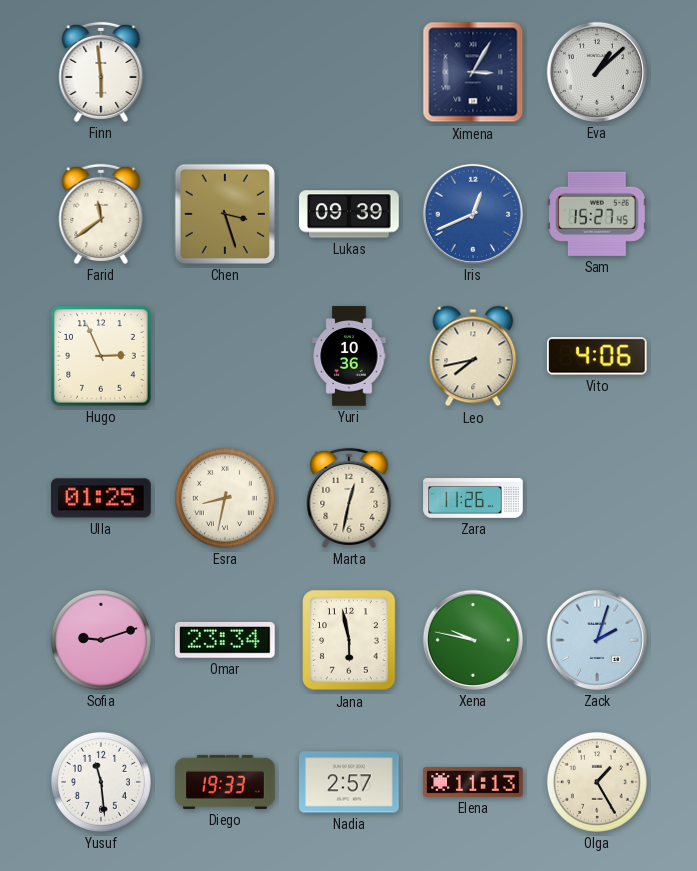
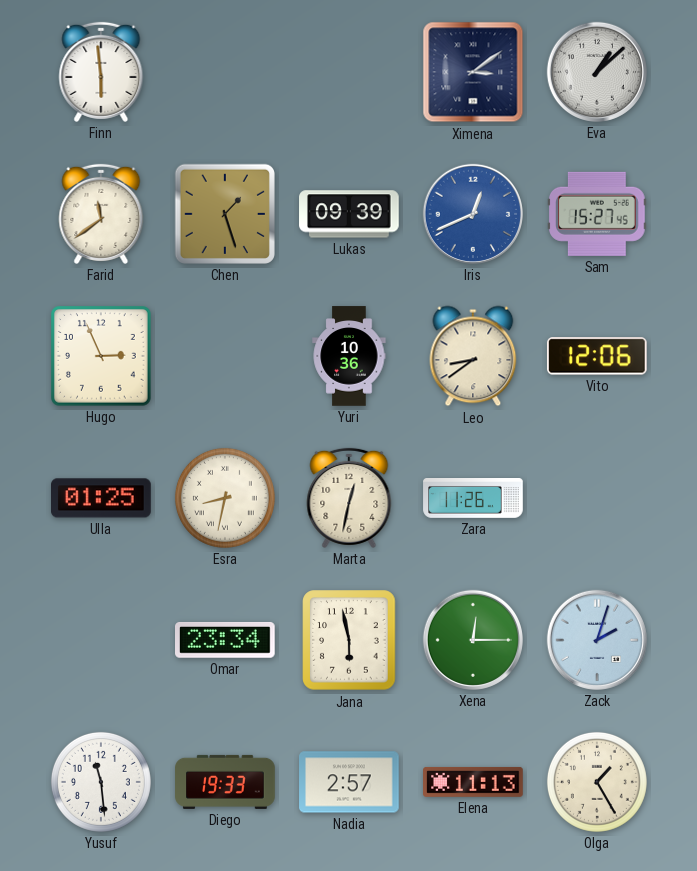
Ximena: 3:05 -> 3:09 (473, 72)
Chen: 3:27 -> 1:27 (225, 214)
Leo: 7:43 -> 8:39 (473, 356)
Vito: 4:06 -> 12:06 (597, 356)
Sofia: 9:12 -> none (101, 640)
Xena: 9:47 -> 12:15 (473, 640)
